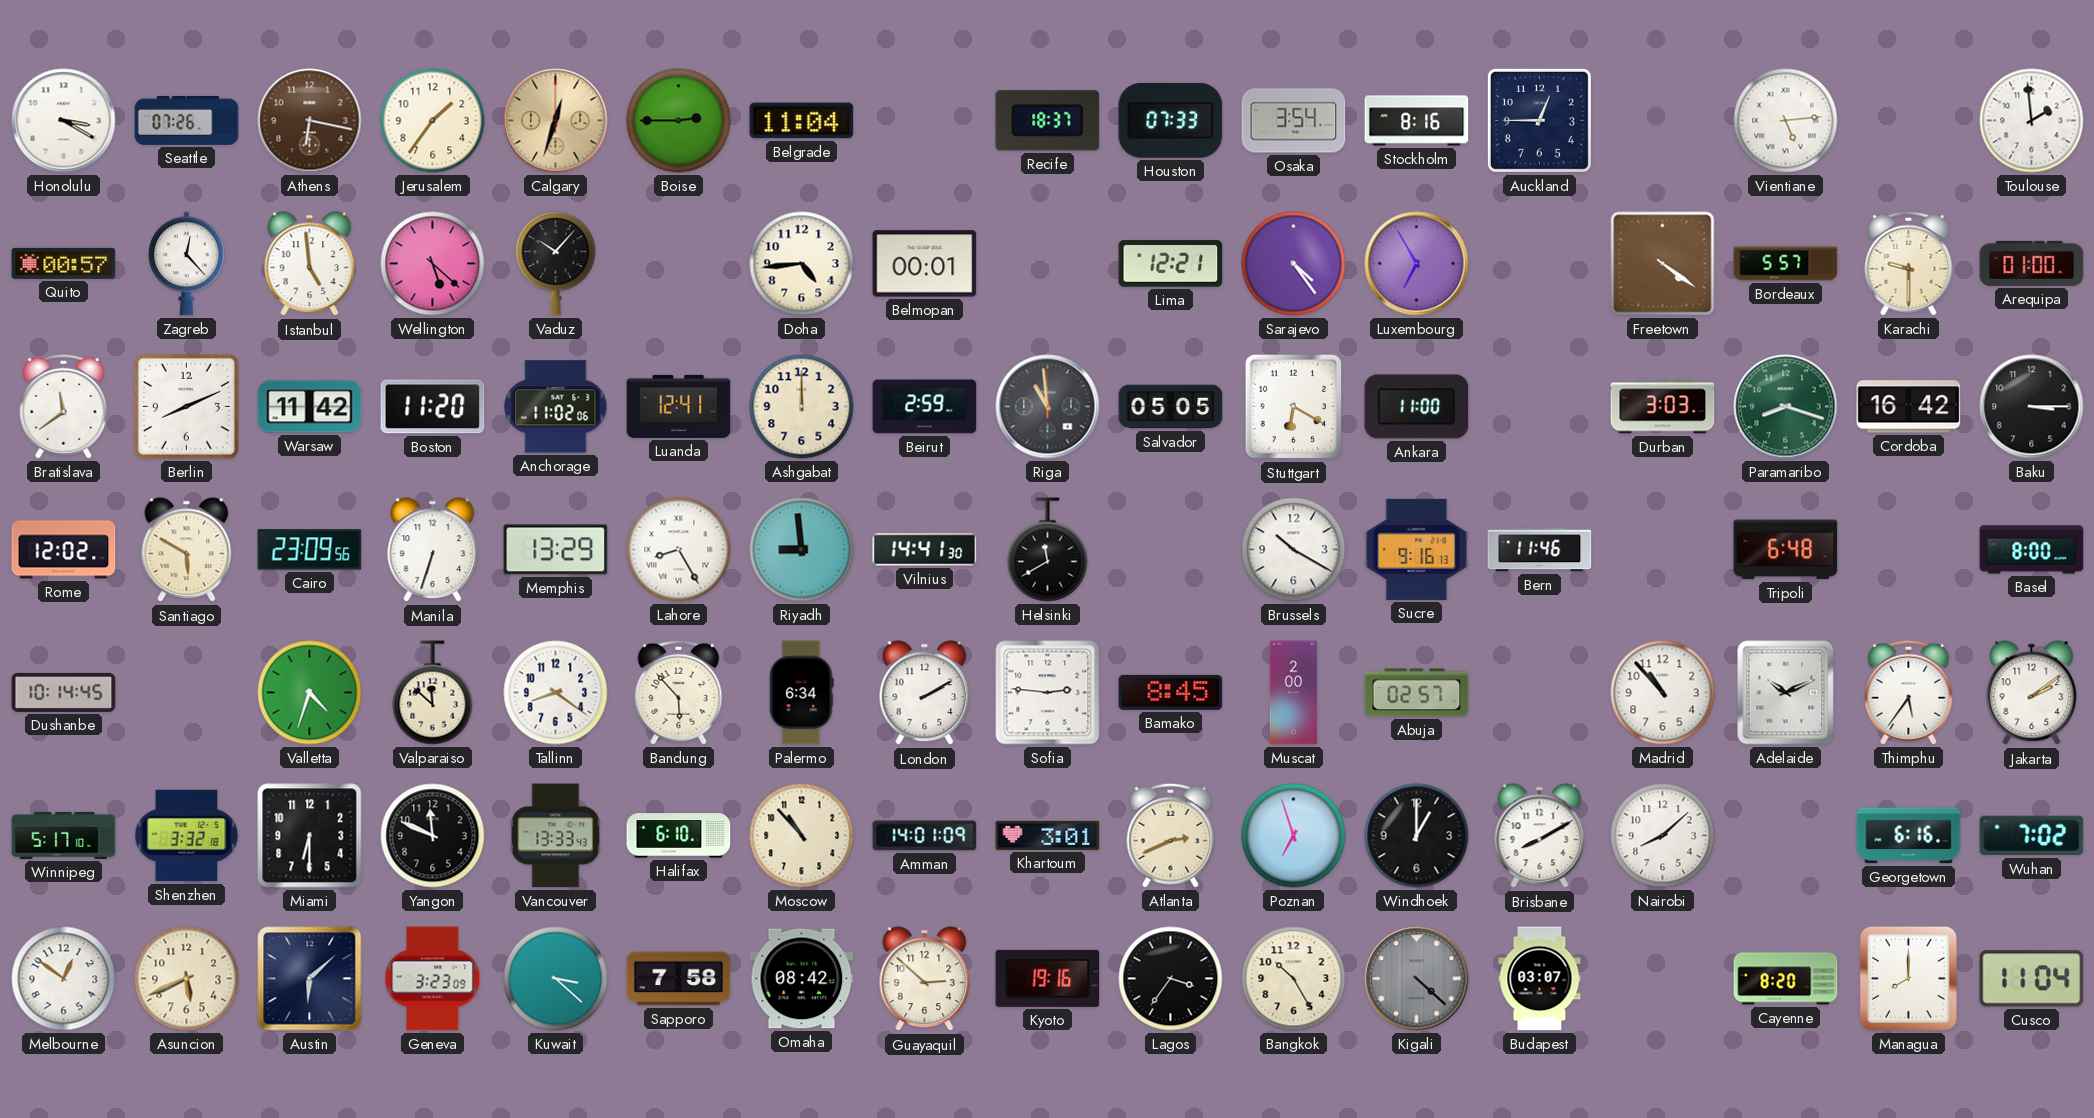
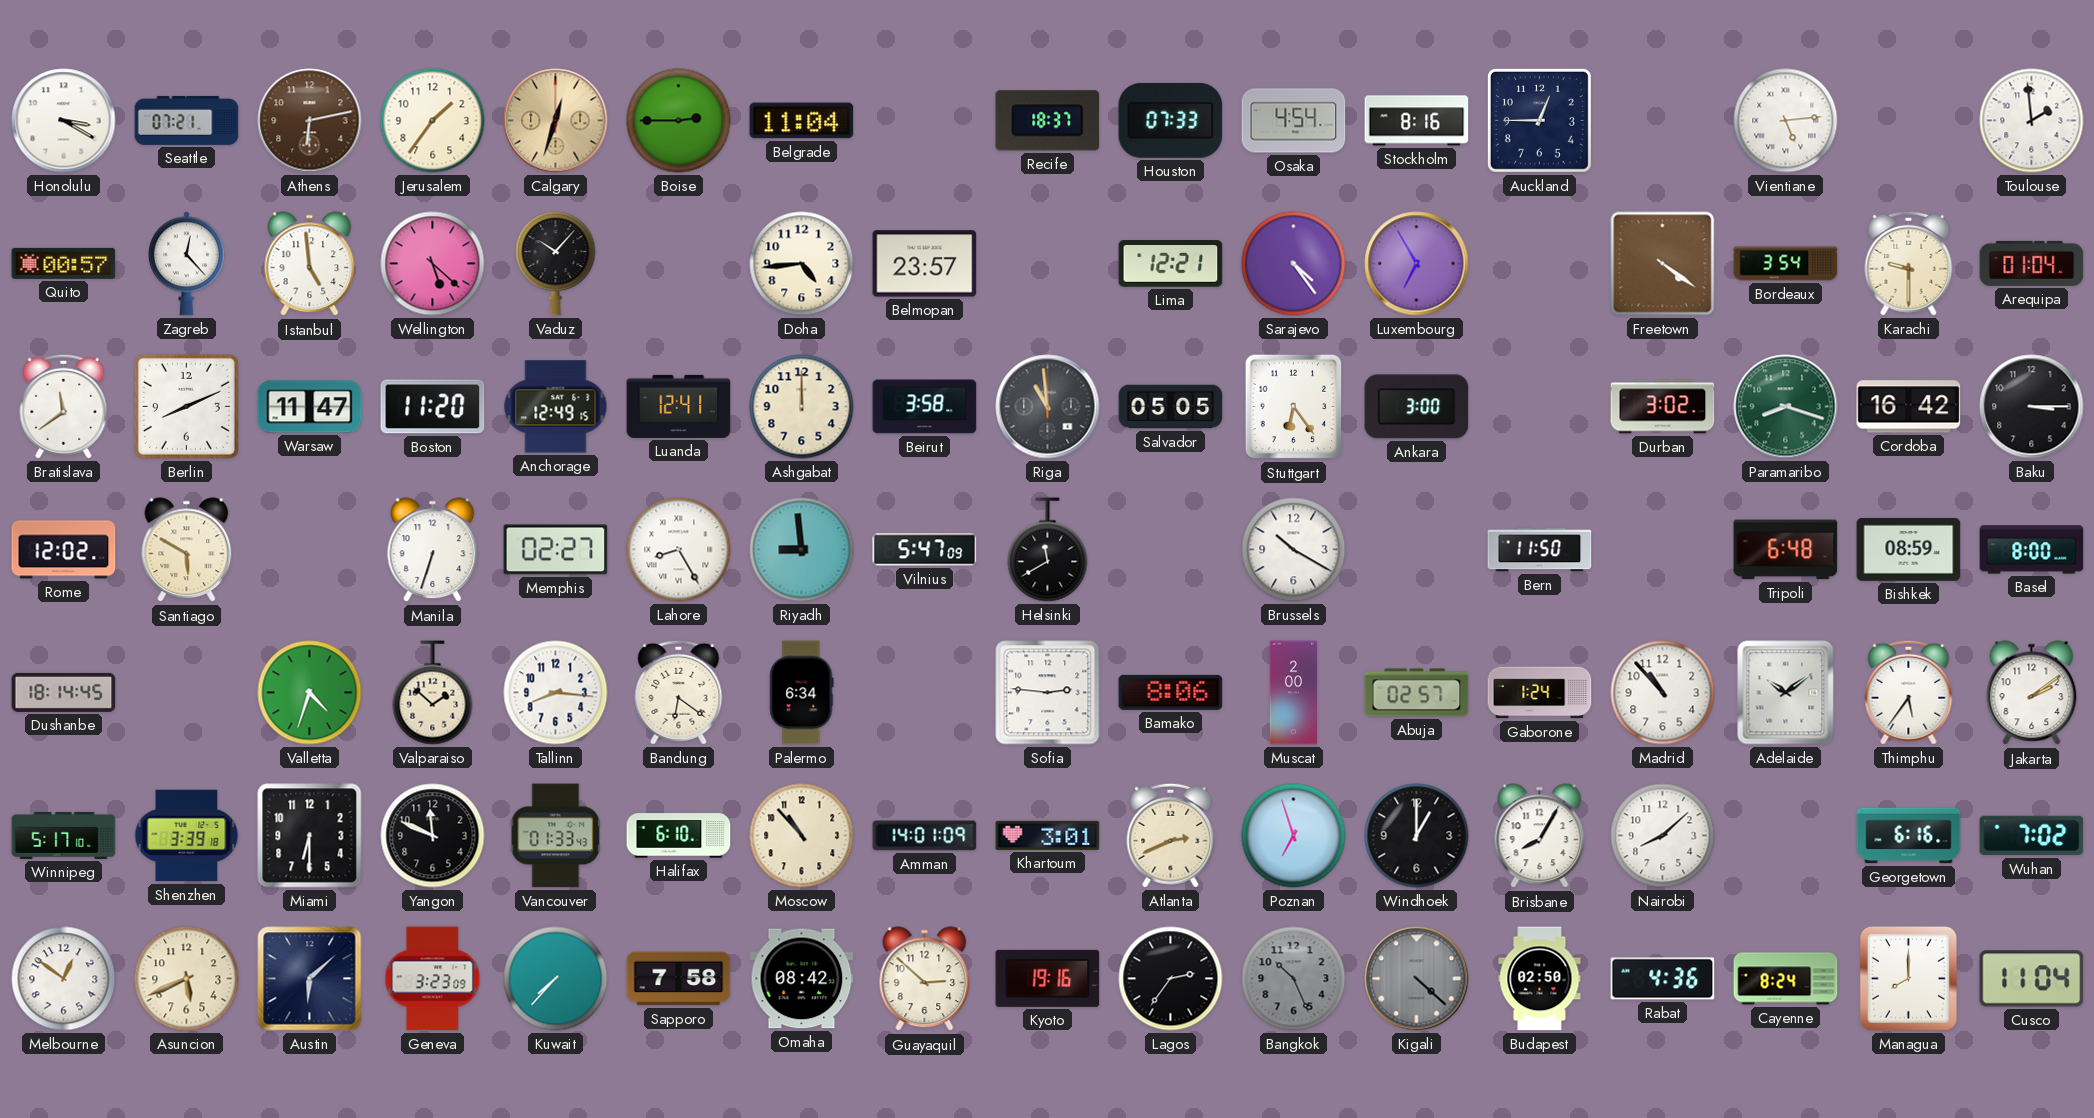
Seattle: 07:26 -> 07:21 (187, 120)
Athens: 6:17 -> 6:13 (310, 121)
Osaka: 3:54 -> 4:54 (1294, 121)
Belmopan: 00:01 -> 23:57 (925, 264)
Bordeaux: 5:57 -> 3:54 (1786, 264)
Arequipa: 01:00 -> 01:04 (2032, 263)
Warsaw: 11:42 -> 11:47 (310, 407)
Anchorage: 11:02 -> 12:49 (556, 407)
Beirut: 2:59 -> 3:58 (925, 407)
Stuttgart: 6:20 -> 6:24 (1294, 407)
Ankara: 11:00 -> 3:00 (1417, 407)
Durban: 3:03 -> 3:02 (1663, 407)
Cairo: 23:09 -> none (310, 550)
Memphis: 13:29 -> 02:27 (556, 550)
Vilnius: 14:41 -> 5:47 (925, 550)
Sucre: 9:16 -> none (1417, 549)
Bern: 11:46 -> 11:50 (1540, 550)
Bishkek: none -> 08:59 (1909, 549)
Dushanbe: 10:14 -> 18:14 (64, 692)
Valparaiso: 11:52 -> 1:52 (433, 693)
Tallinn: 8:21 -> 8:16 (556, 693)
Bandung: 5:53 -> 6:21 (679, 692)
London: 2:10 -> none (925, 693)
Bamako: 8:45 -> 8:06 (1171, 692)
Gaborone: none -> 1:24 (1540, 693)
Adelaide: 10:11 -> 10:09 (1786, 693)
Shenzhen: 3:32 -> 3:39 (187, 836)
Vancouver: 13:33 -> 01:33 (556, 836)
Brisbane: 8:10 -> 8:05 (1540, 836)
Kuwait: 3:22 -> 7:37 (556, 979)
Lagos: 3:36 -> 2:36 (1171, 979)
Bangkok: 10:25 -> 10:26 (1294, 979)
Bangkok dial: cream -> grey (1294, 979)
Budapest: 03:07 -> 02:50 (1540, 979)
Rabat: none -> 4:36 (1663, 979)
Cayenne: 8:20 -> 8:24 (1786, 979)
